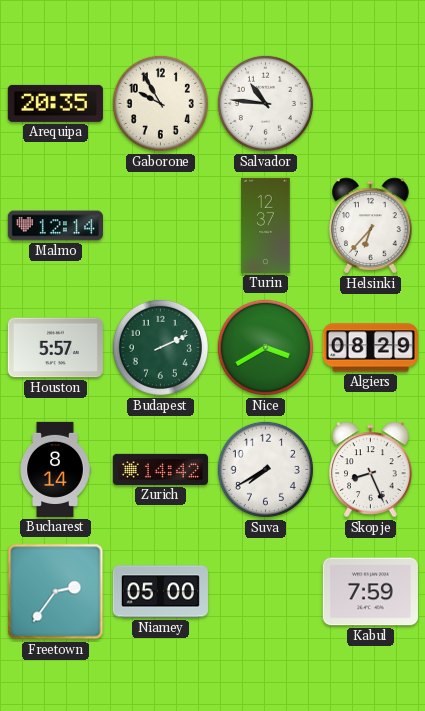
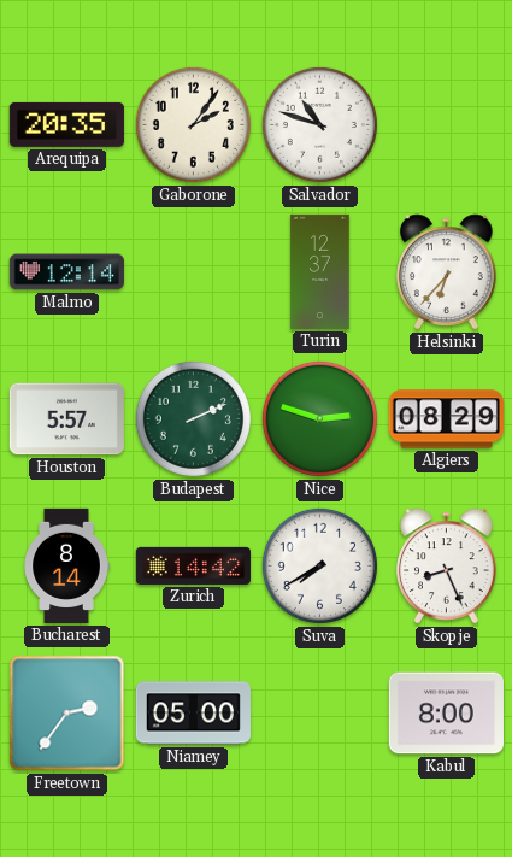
Gaborone: 9:55 -> 2:06 (193, 124)
Salvador: 10:46 -> 10:48 (319, 124)
Nice: 3:40 -> 2:48 (319, 418)
Kabul: 7:59 -> 8:00 (446, 714)
